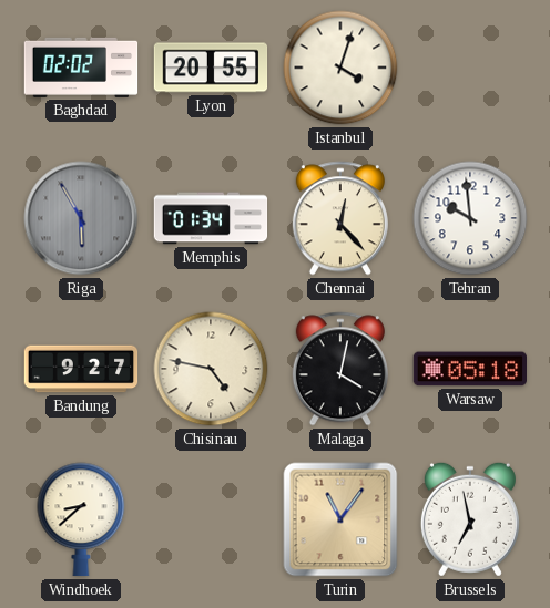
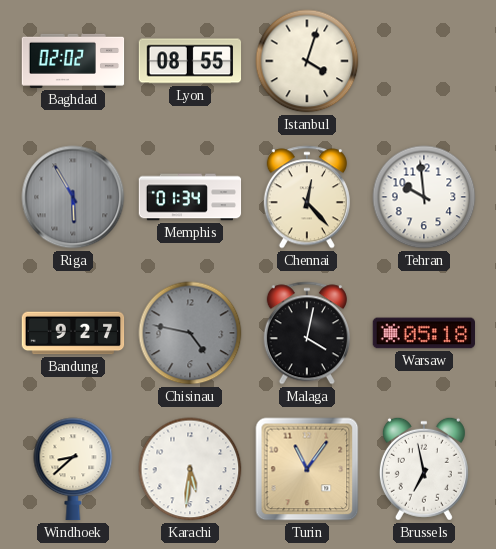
Lyon: 20:55 -> 08:55 (190, 61)
Chisinau dial: cream -> grey (190, 333)
Karachi: none -> 5:31 (190, 469)
